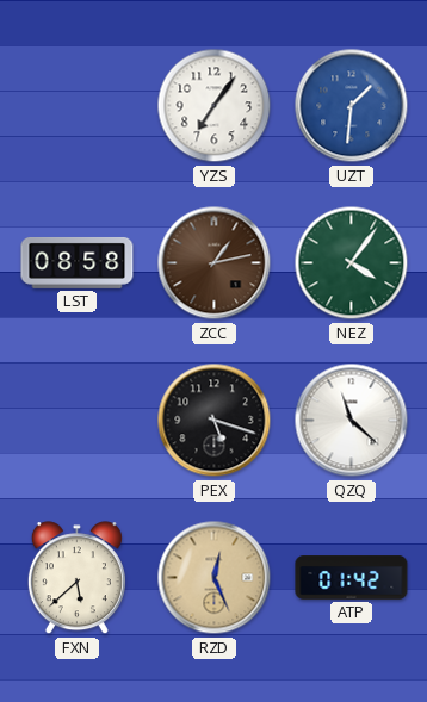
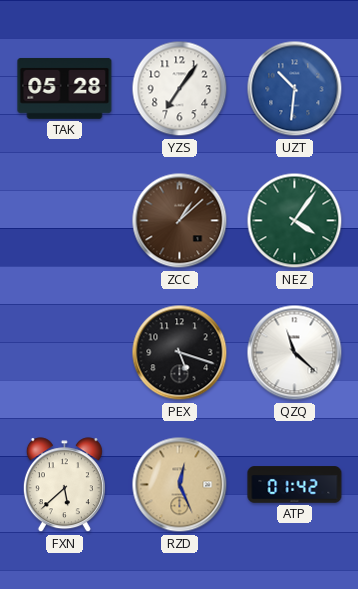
TAK: none -> 05:28 (65, 88)
UZT: 1:31 -> 10:31 (295, 89)
LST: 08:58 -> none (78, 262)
ZCC: 1:13 -> 1:08 (180, 221)
